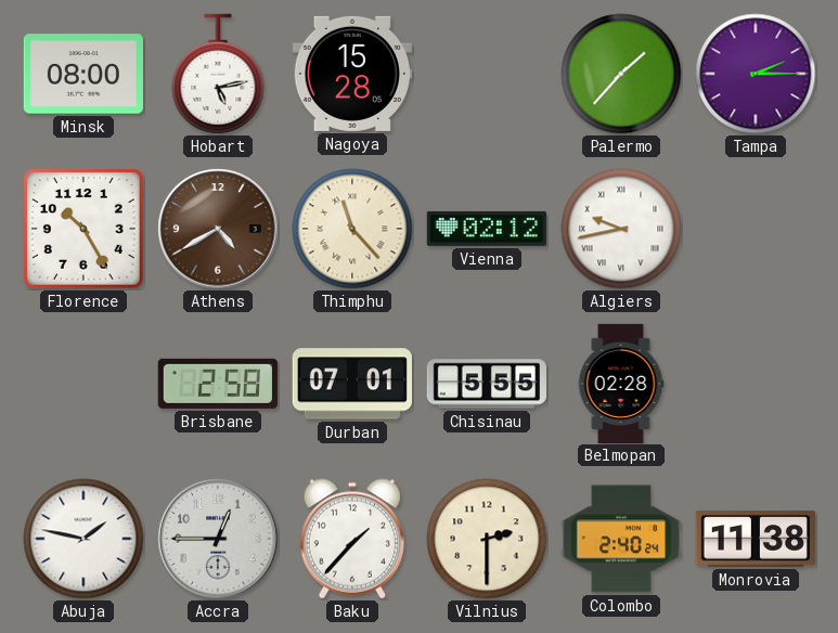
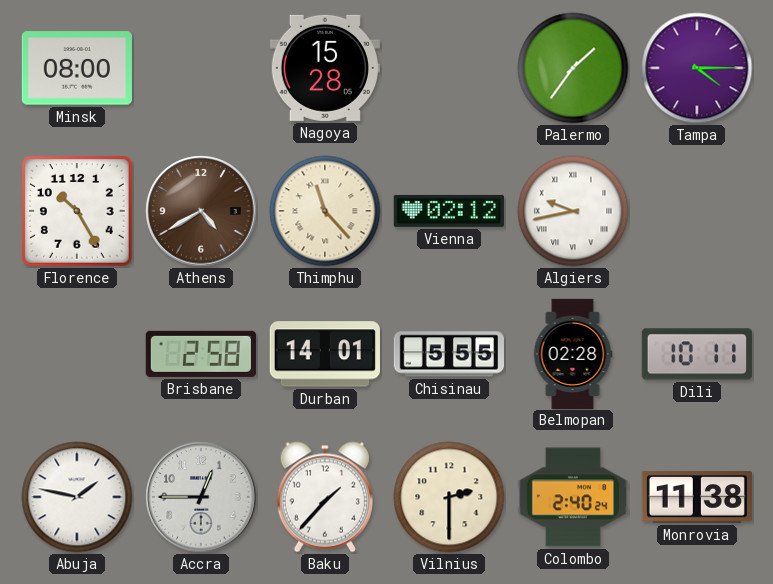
Hobart: 5:13 -> none (218, 74)
Palermo: 1:37 -> 1:36 (573, 68)
Tampa: 2:15 -> 4:15 (697, 68)
Durban: 07:01 -> 14:01 (325, 354)
Dili: none -> 10:11 (697, 354)
